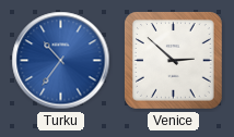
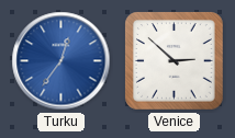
Turku: 10:36 -> 12:36 (61, 61)
